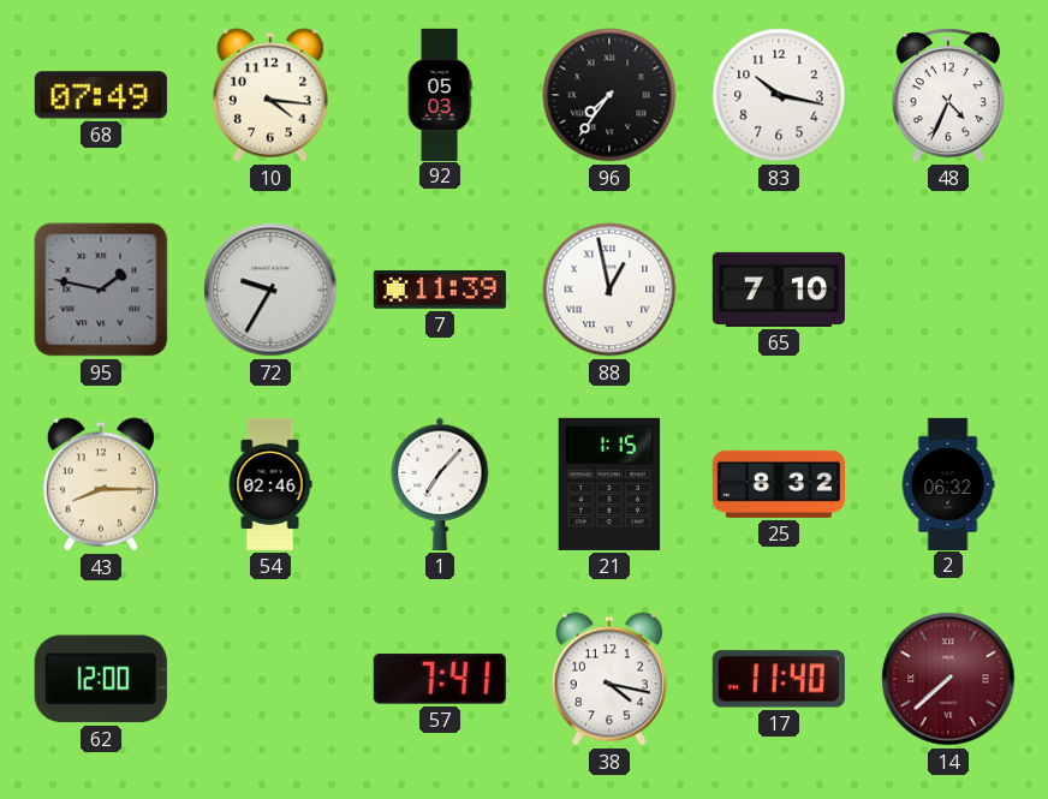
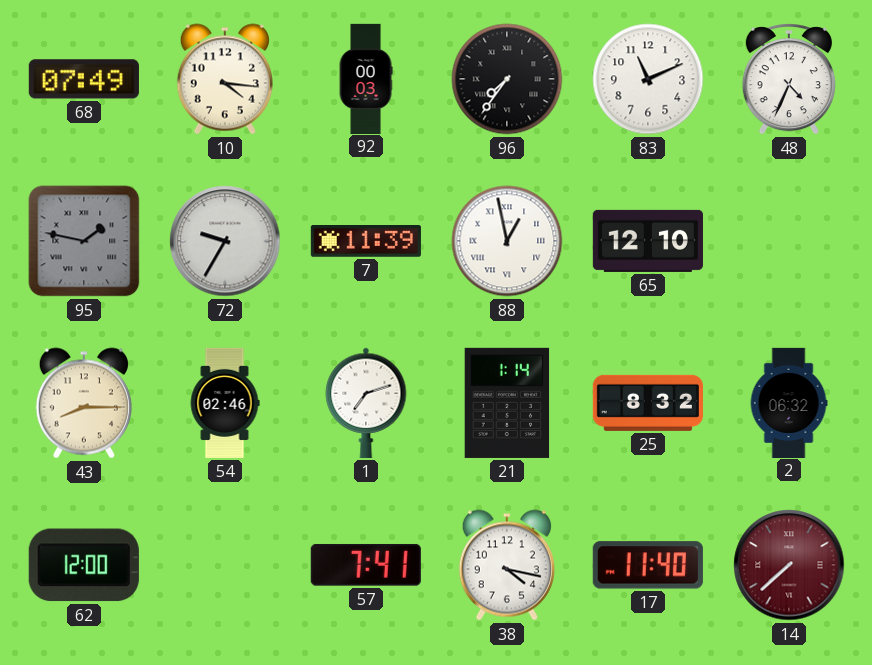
92: 05:03 -> 00:03 (366, 78)
83: 10:17 -> 11:11 (648, 79)
65: 7:10 -> 12:10 (648, 241)
1: 7:07 -> 7:12 (366, 403)
21: 1:15 -> 1:14 (507, 403)
